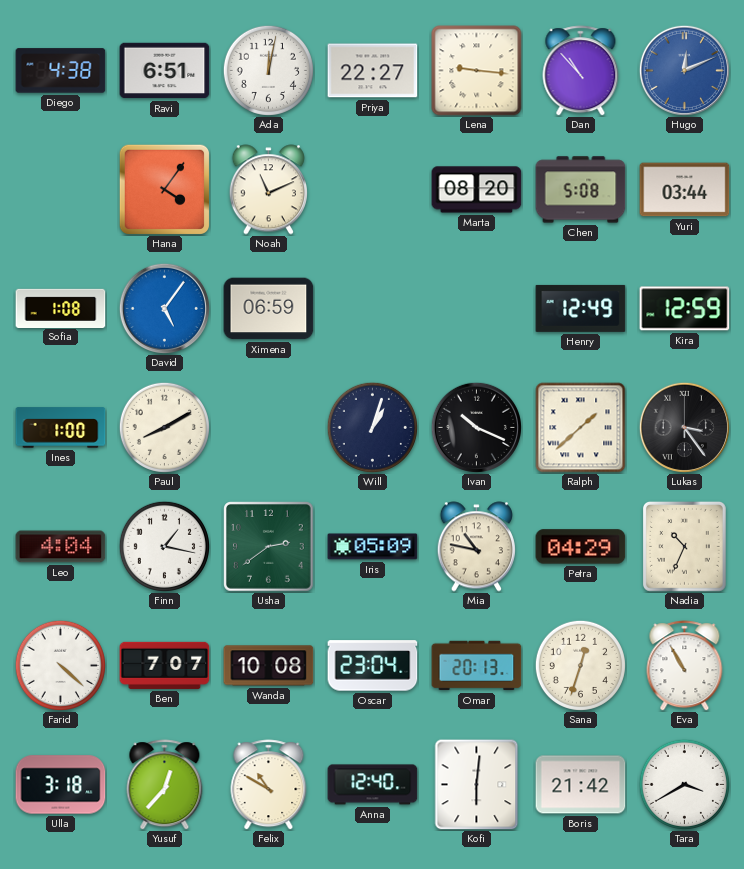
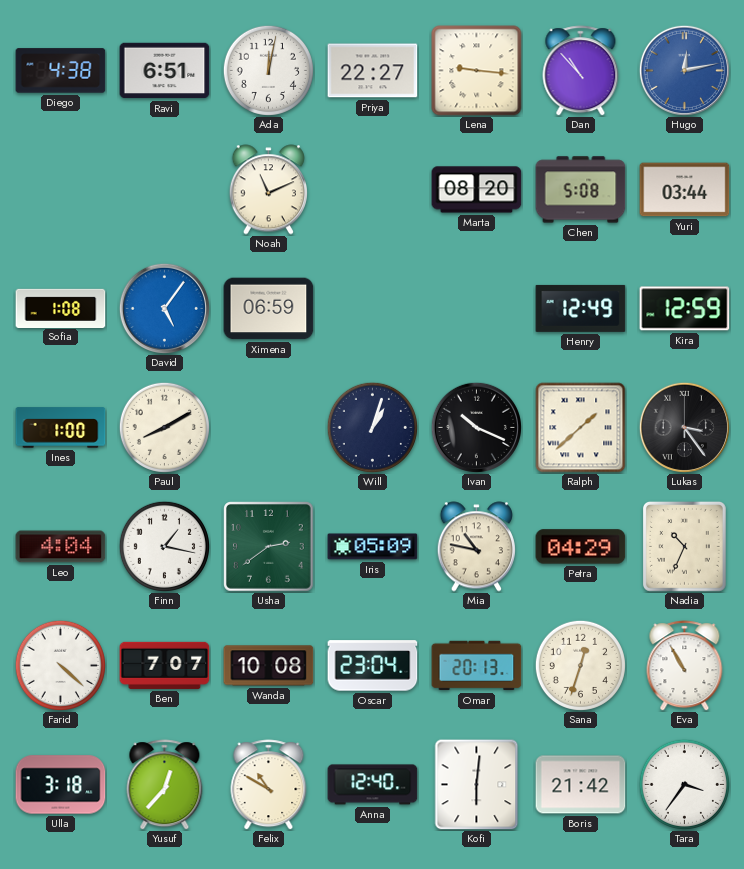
Hugo: 12:11 -> 12:13 (684, 70)
Hana: 4:06 -> none (164, 189)
Tara: 3:40 -> 3:36 (684, 784)
